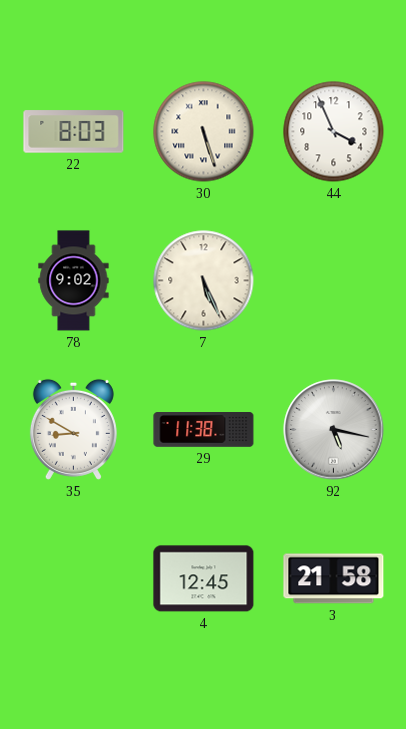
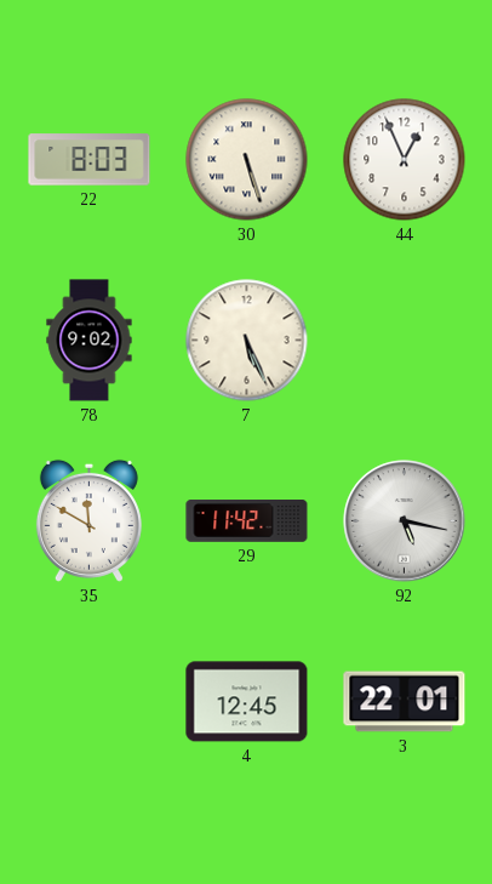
44: 3:56 -> 12:56 (405, 160)
35: 8:50 -> 11:50 (88, 520)
29: 11:38 -> 11:42 (247, 521)
3: 21:58 -> 22:01 (405, 702)
